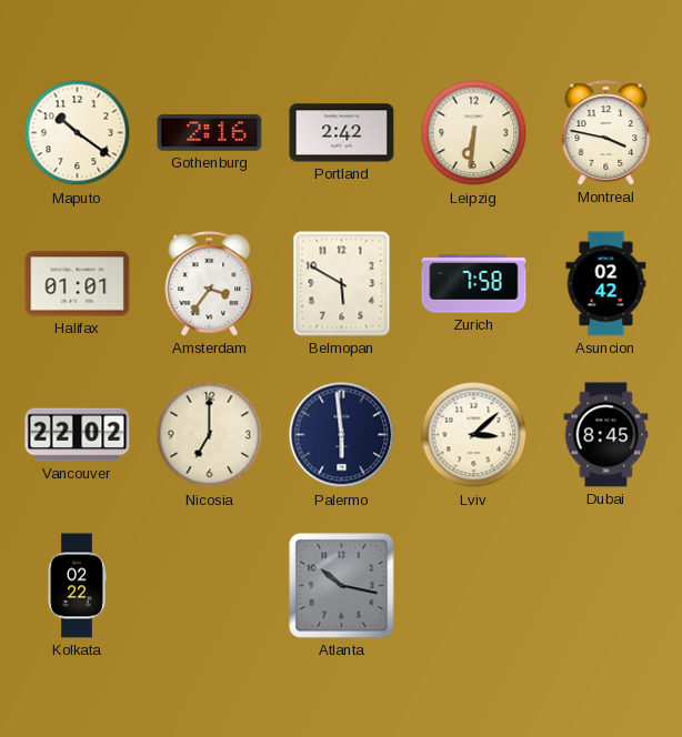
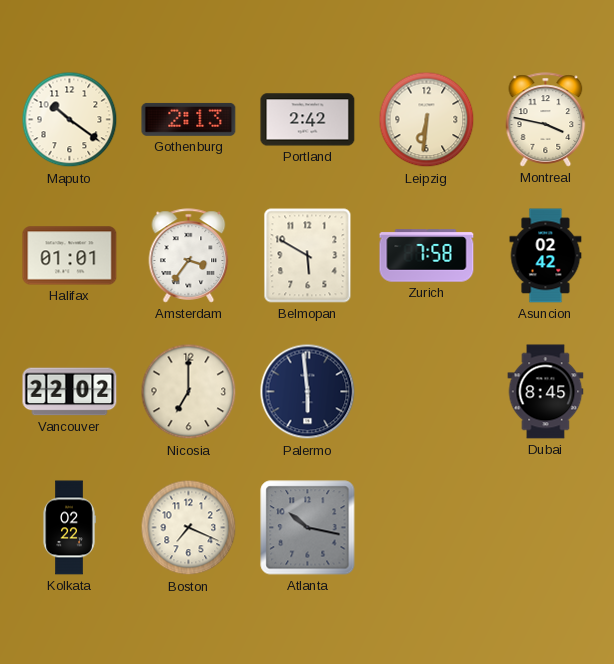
Gothenburg: 2:16 -> 2:13 (189, 119)
Lviv: 3:08 -> none (474, 435)
Boston: none -> 7:19 (189, 528)
